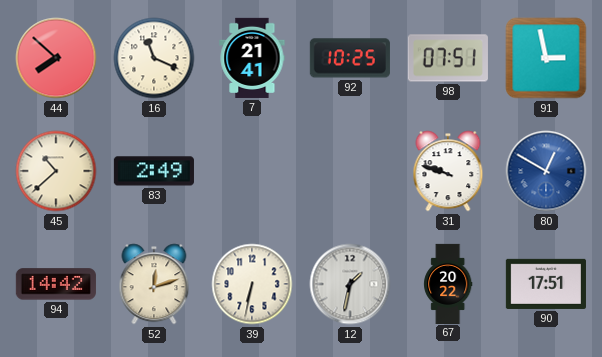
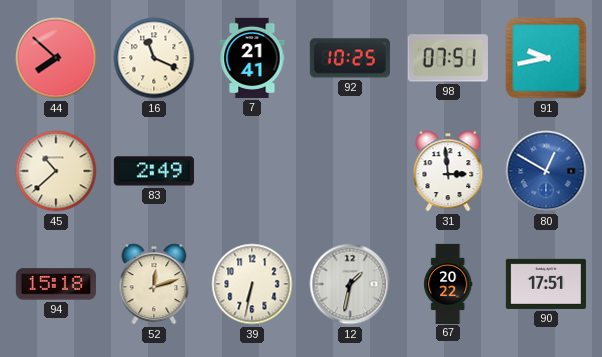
91: 2:58 -> 9:43 (546, 58)
31: 9:48 -> 2:59 (448, 171)
94: 14:42 -> 15:18 (56, 284)
